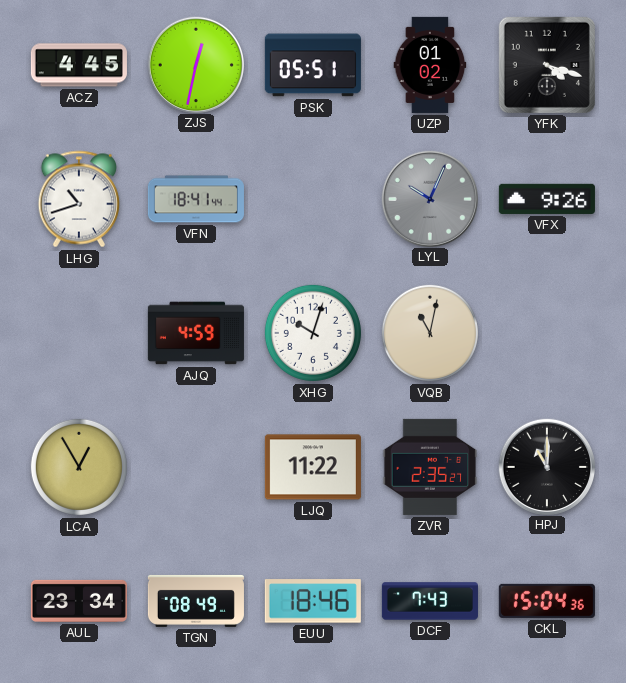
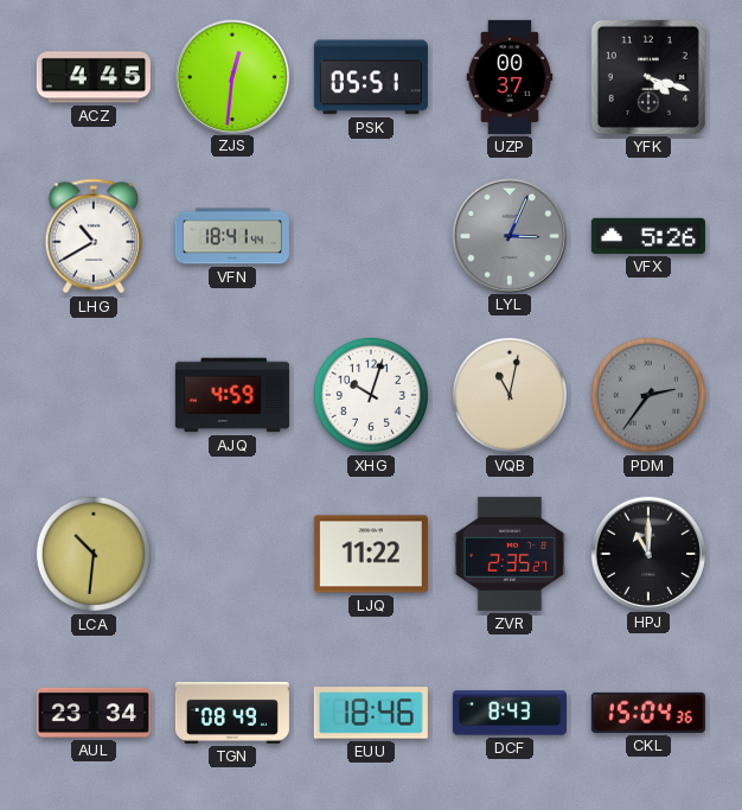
ZJS: 12:32 -> 12:31 (231, 76)
UZP: 01:02 -> 00:37 (510, 77)
LHG: 10:42 -> 10:40 (92, 236)
LYL: 10:04 -> 3:04 (508, 235)
VFX: 9:26 -> 5:26 (648, 236)
PDM: none -> 2:36 (648, 395)
LCA: 12:55 -> 10:31 (94, 554)
DCF: 7:43 -> 8:43 (510, 713)
